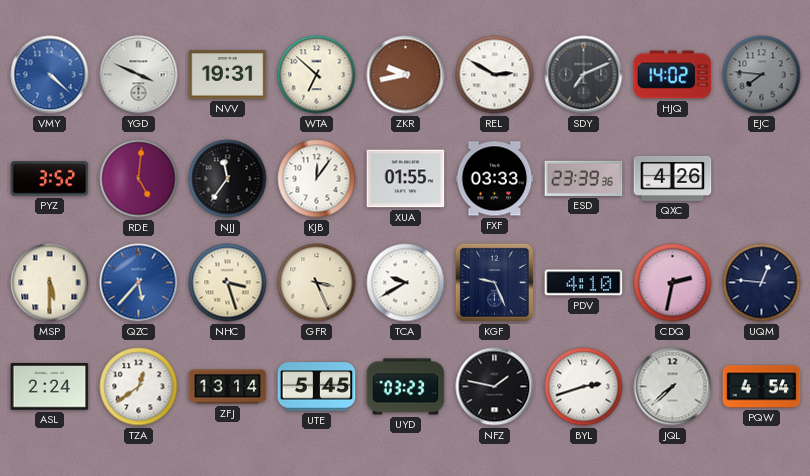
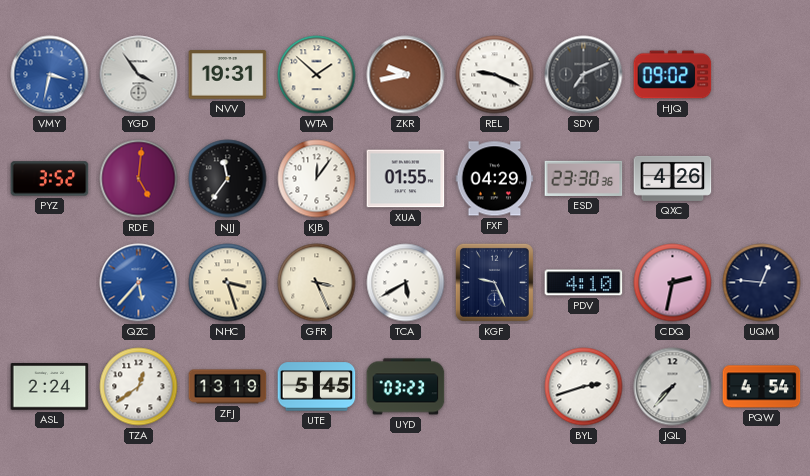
VMY: 4:22 -> 3:32 (50, 75)
YGD: 3:49 -> 3:54 (139, 75)
WTA: 6:52 -> 1:52 (317, 75)
REL: 2:50 -> 9:19 (495, 75)
HJQ: 14:02 -> 09:02 (673, 75)
EJC: 7:46 -> none (762, 75)
FXF: 03:33 -> 04:29 (495, 179)
ESD: 23:39 -> 23:30 (584, 178)
MSP: 5:30 -> none (50, 283)
TCA: 9:40 -> 5:40 (406, 283)
ZFJ: 13:14 -> 13:19 (228, 387)
NFZ: 1:47 -> none (495, 387)
JQL: 7:38 -> 7:37 (673, 387)
